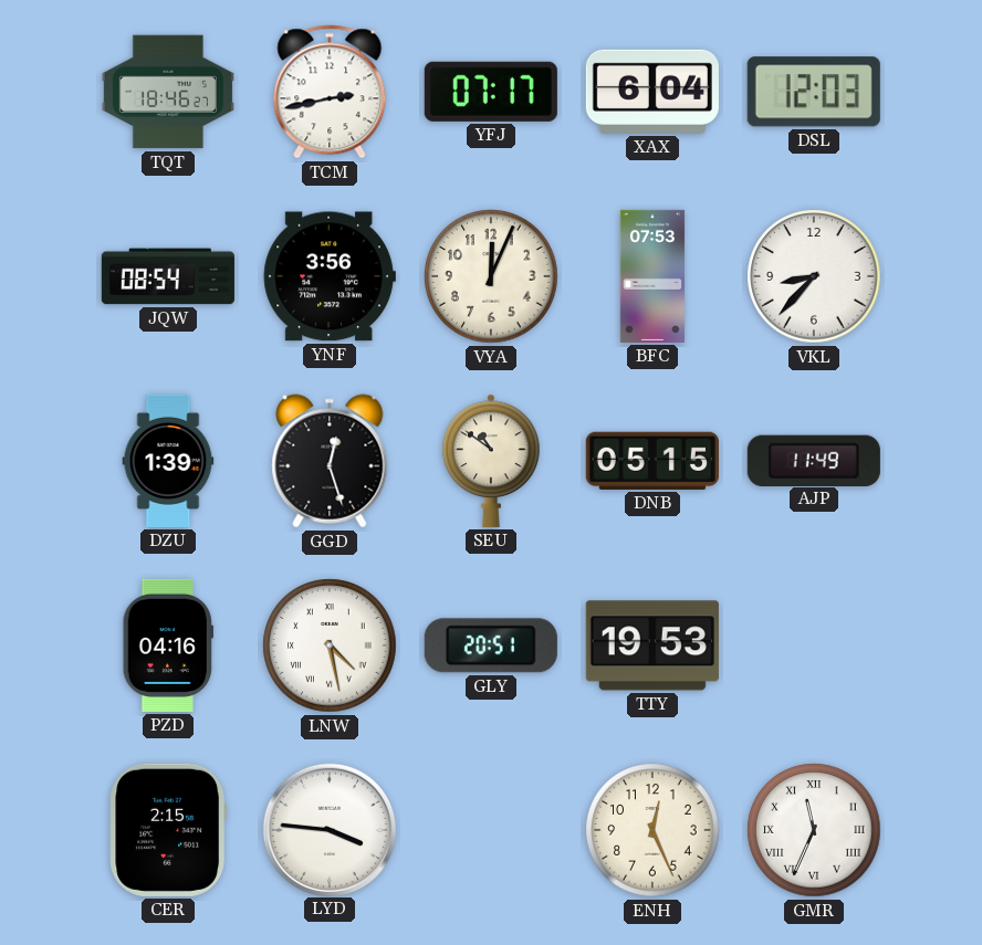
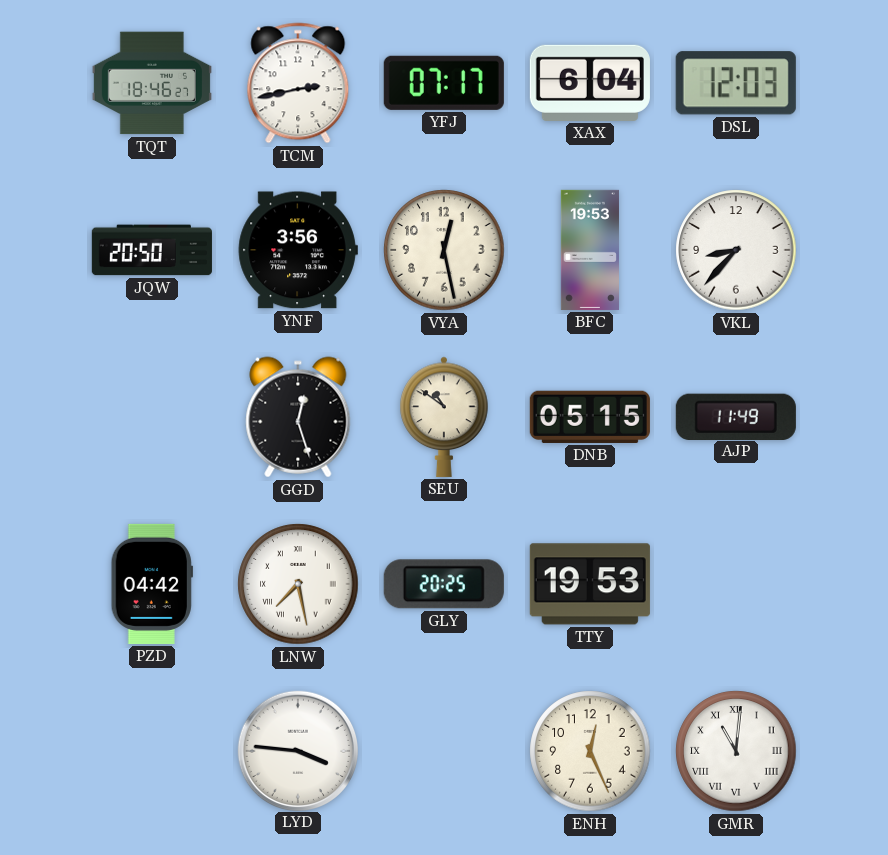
JQW: 08:54 -> 20:50 (152, 250)
VYA: 12:04 -> 12:28 (444, 250)
BFC: 07:53 -> 19:53 (590, 250)
DZU: 1:39 -> none (168, 461)
PZD: 04:16 -> 04:42 (152, 584)
LNW: 4:28 -> 7:28 (298, 584)
GLY: 20:51 -> 20:25 (444, 584)
CER: 2:15 -> none (167, 830)
GMR: 11:34 -> 11:01 (736, 751)
